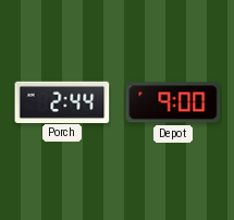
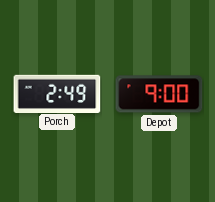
Porch: 2:44 -> 2:49 (57, 93)
